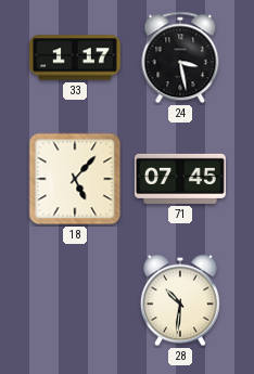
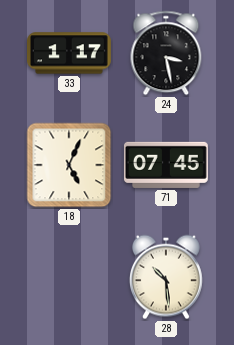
18: 5:07 -> 5:04 (69, 165)
28: 10:31 -> 10:29 (166, 277)
